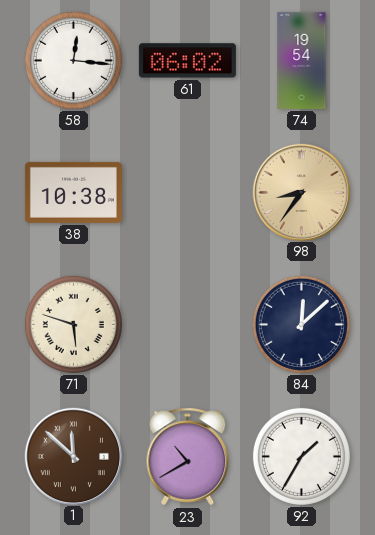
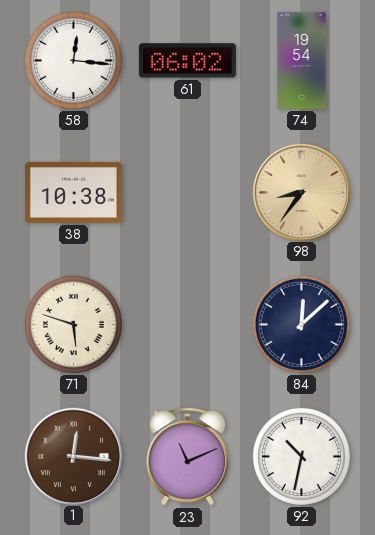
1: 11:52 -> 12:16 (73, 456)
23: 10:40 -> 11:11 (188, 457)
92: 1:35 -> 10:32 (301, 456)
